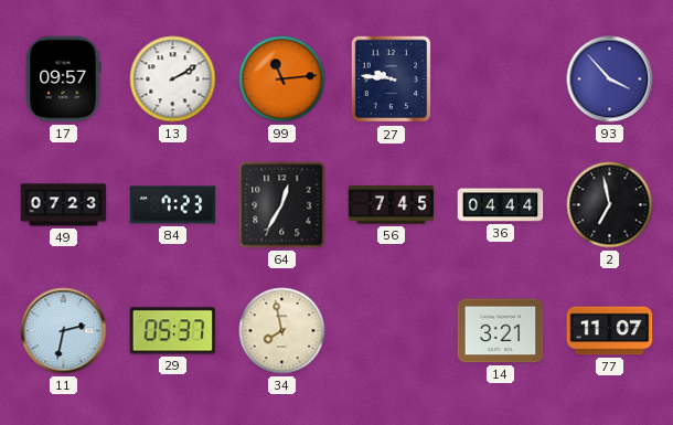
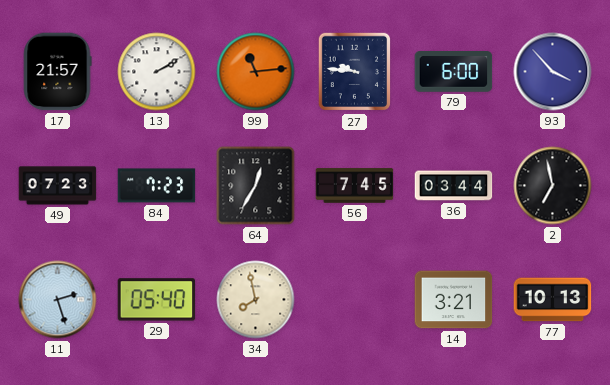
17: 09:57 -> 21:57 (57, 72)
79: none -> 6:00 (454, 72)
36: 04:44 -> 03:44 (454, 186)
11: 2:32 -> 2:27 (58, 300)
29: 05:37 -> 05:40 (157, 300)
77: 11:07 -> 10:13 (553, 300)
